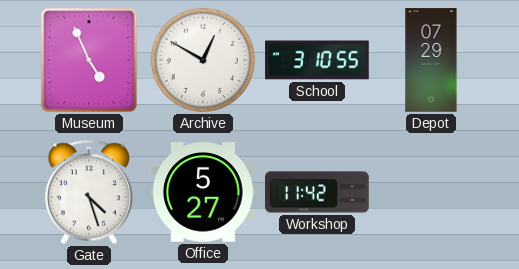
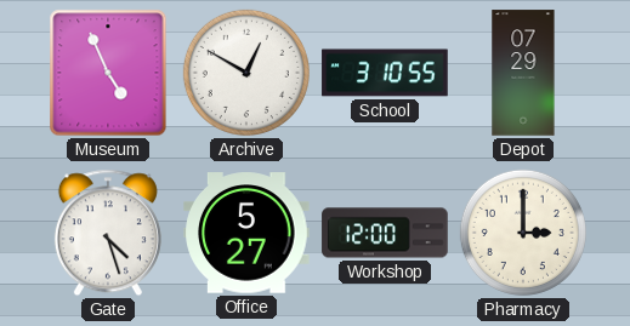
Workshop: 11:42 -> 12:00 (385, 233)
Pharmacy: none -> 3:00 (523, 233)
